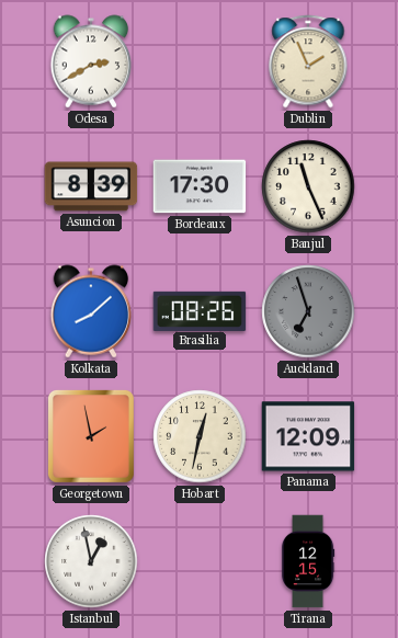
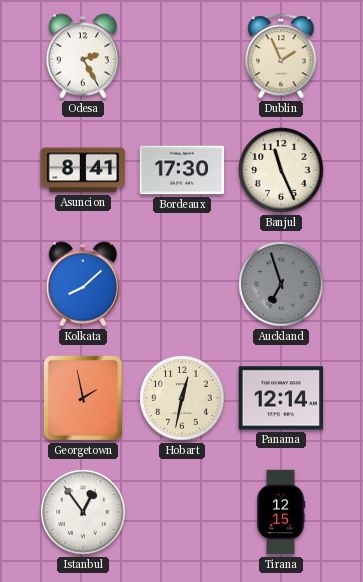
Odesa: 2:40 -> 2:25 (83, 56)
Asuncion: 8:39 -> 8:41 (83, 170)
Brasilia: 08:26 -> none (200, 310)
Panama: 12:09 -> 12:14 (281, 398)
Istanbul: 12:58 -> 12:54 (83, 512)
